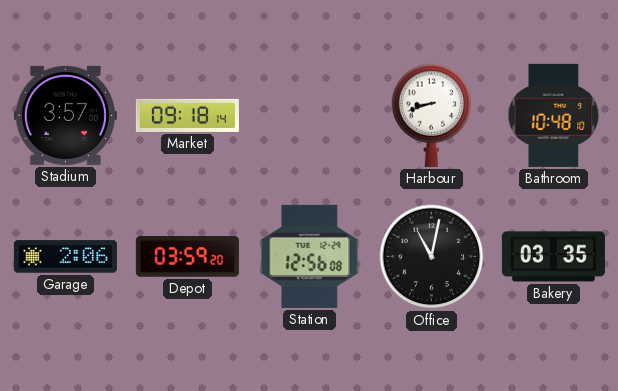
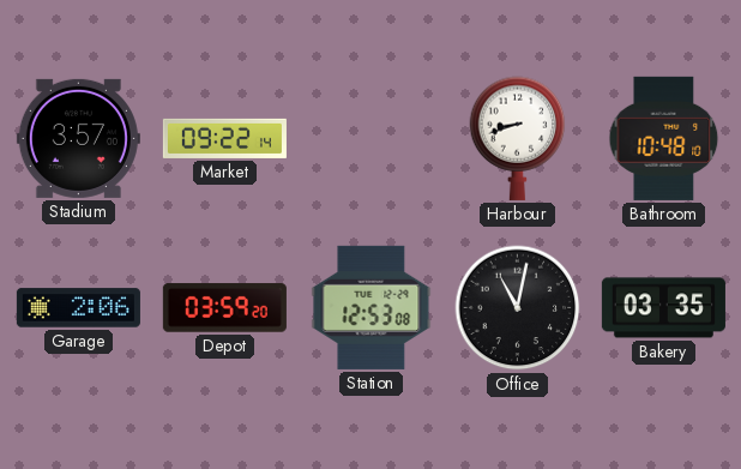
Market: 09:18 -> 09:22 (224, 138)
Station: 12:56 -> 12:53 (372, 307)
